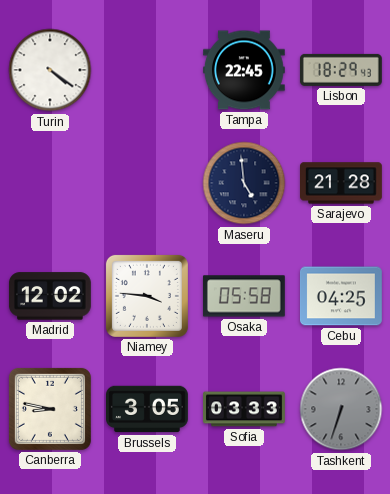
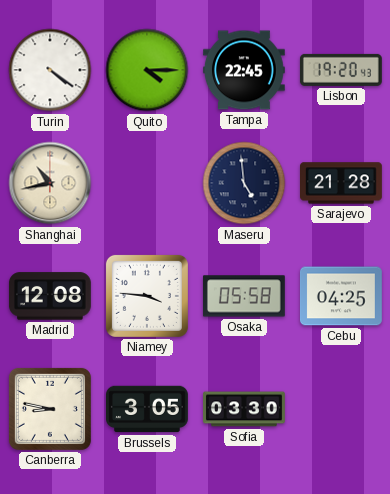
Quito: none -> 4:15 (147, 70)
Lisbon: 18:29 -> 19:20 (341, 70)
Shanghai: none -> 10:43 (50, 183)
Madrid: 12:02 -> 12:08 (50, 296)
Sofia: 03:33 -> 03:30 (245, 409)
Tashkent: 6:33 -> none (341, 409)
